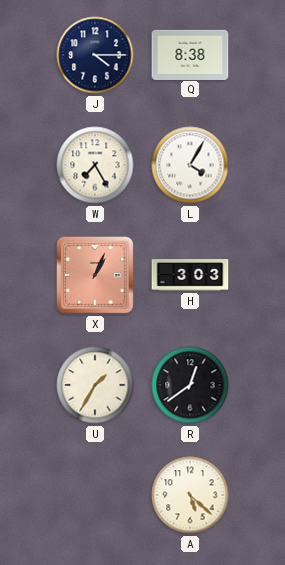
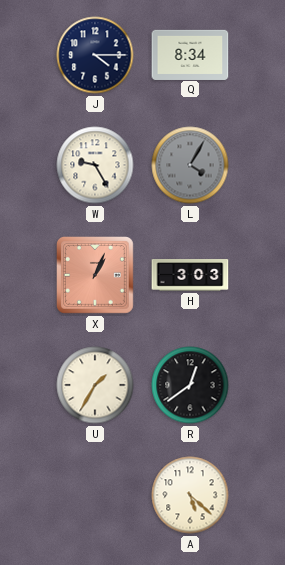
Q: 8:38 -> 8:34 (190, 54)
W: 7:25 -> 9:25 (95, 165)
L dial: white -> grey (190, 165)
